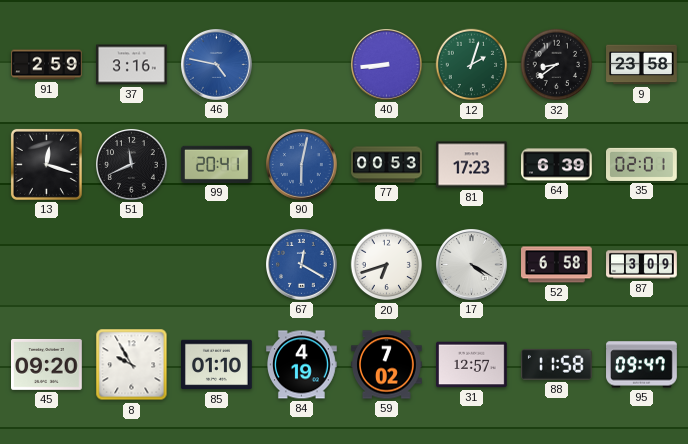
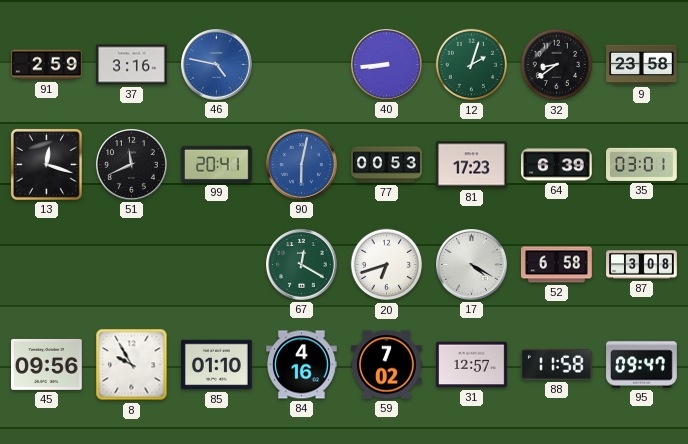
35: 02:01 -> 03:01 (642, 164)
67 dial: blue -> green (302, 265)
87: 3:09 -> 3:08 (642, 265)
45: 09:20 -> 09:56 (47, 365)
84: 4:19 -> 4:16 (302, 365)
